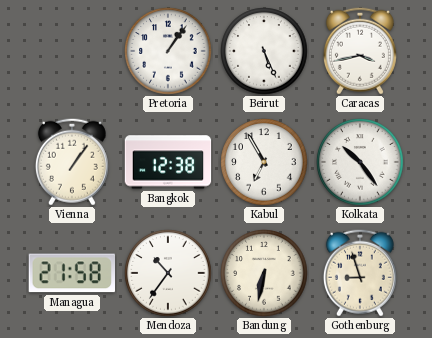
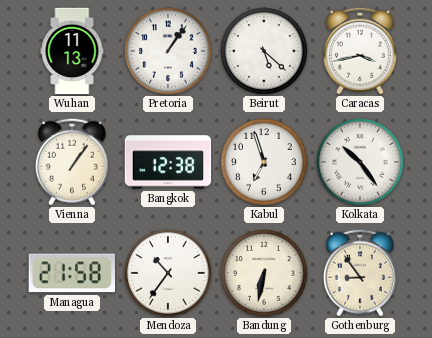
Wuhan: none -> 11:13 (72, 51)
Beirut: 5:26 -> 5:22 (264, 51)
Kabul: 6:55 -> 6:57 (264, 162)
Gothenburg: 8:57 -> 8:54 (360, 273)
